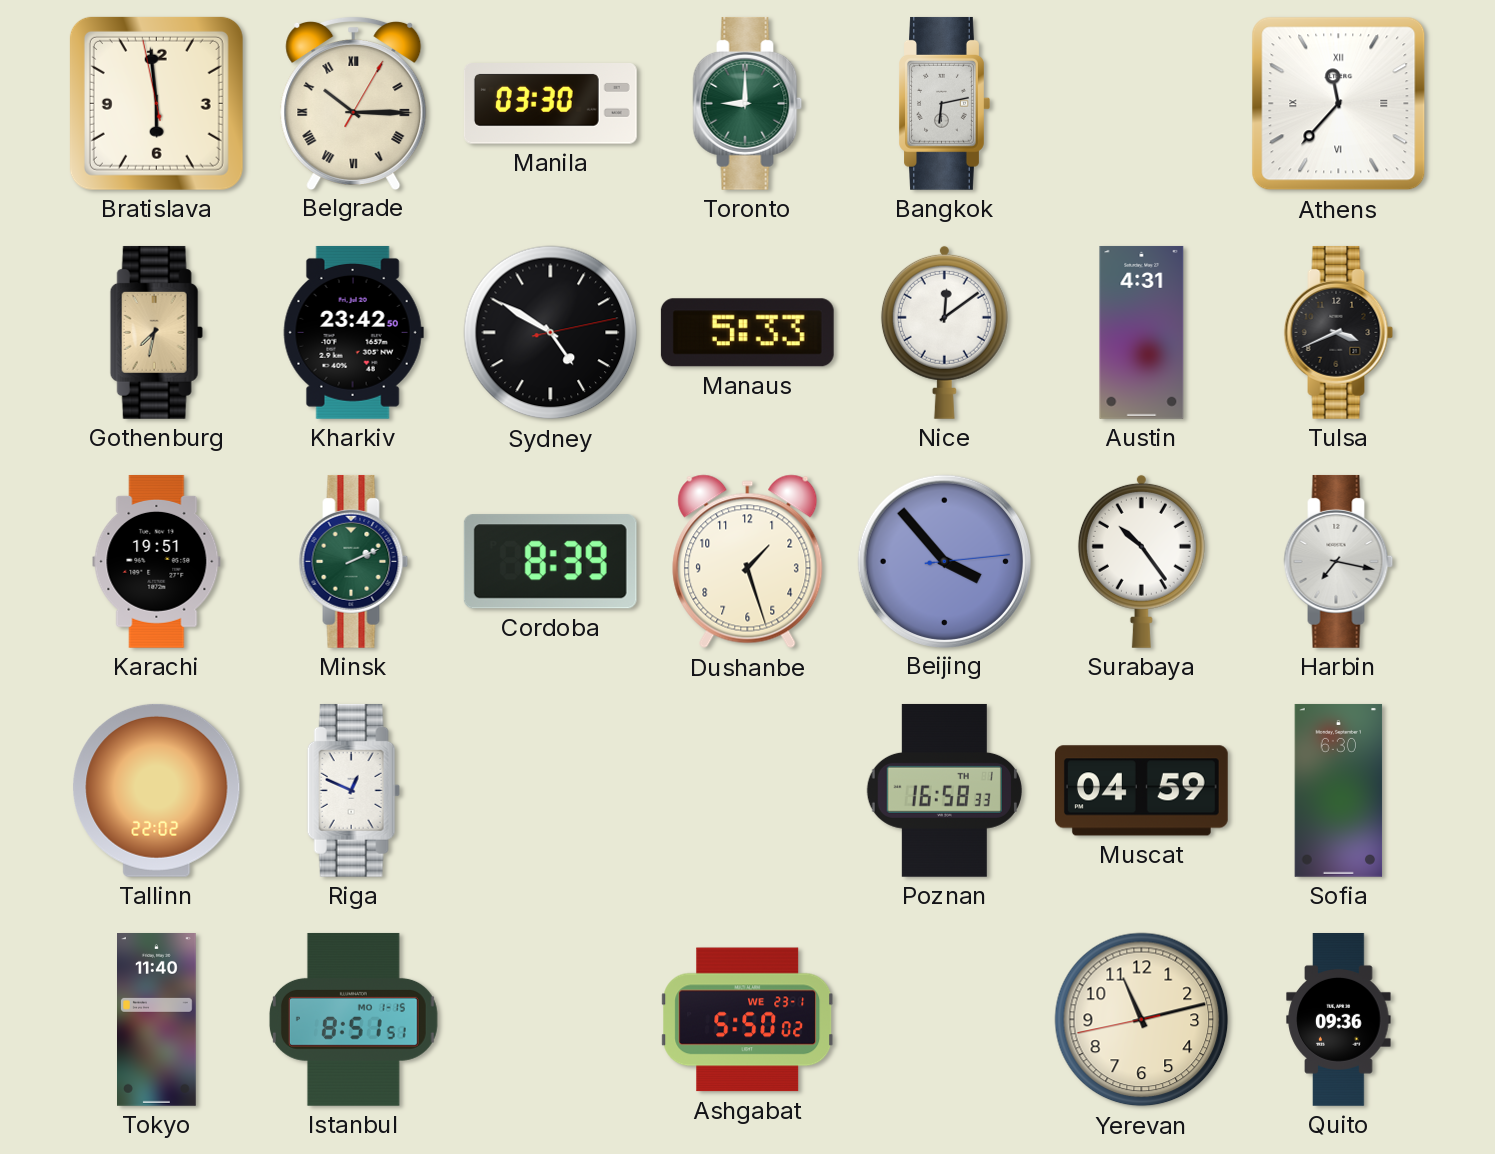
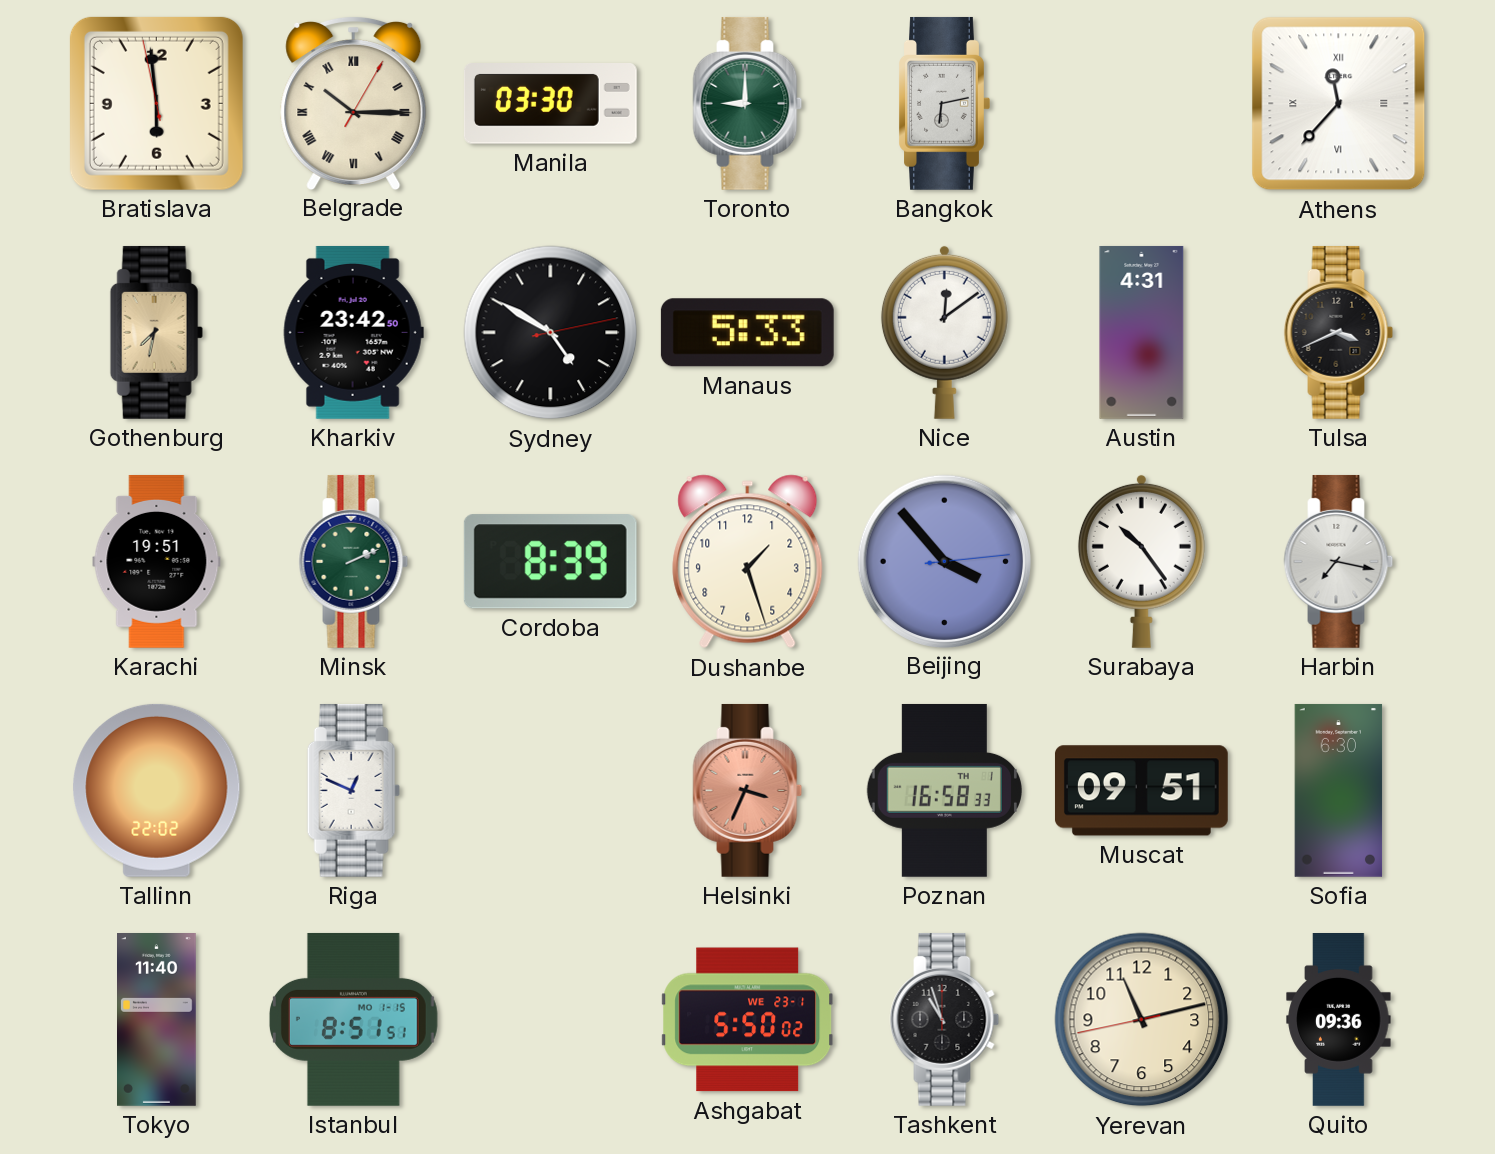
Helsinki: none -> 3:34 (748, 790)
Muscat: 04:59 -> 09:51 (1141, 791)
Tashkent: none -> 10:57 (945, 1019)
